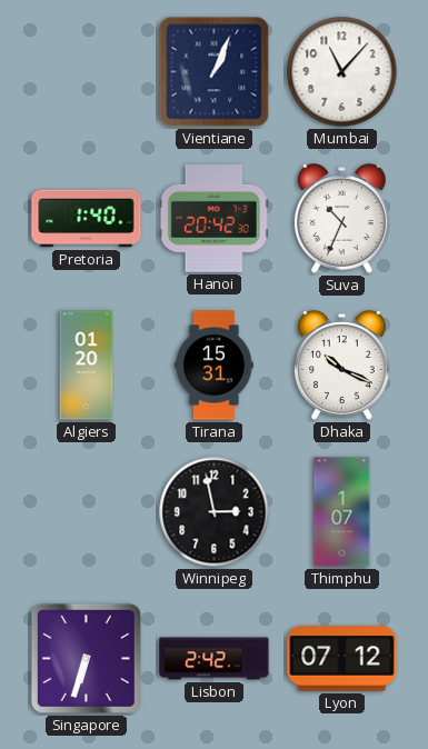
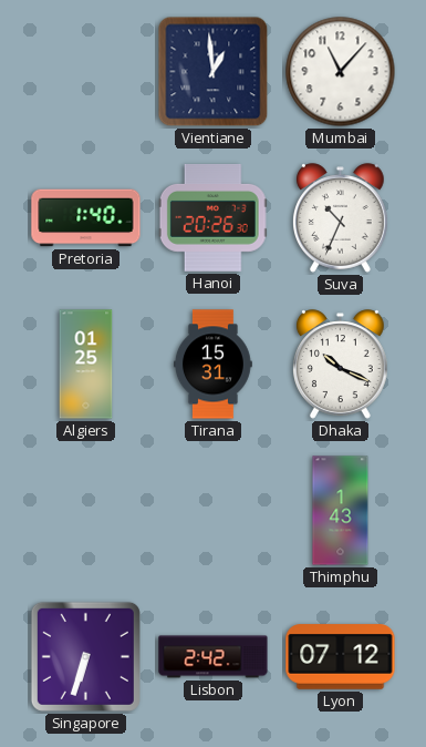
Vientiane: 1:04 -> 12:59 (214, 72)
Hanoi: 20:42 -> 20:26 (212, 218)
Algiers: 01:20 -> 01:25 (86, 365)
Winnipeg: 2:58 -> none (215, 512)
Thimphu: 1:07 -> 1:43 (341, 511)
